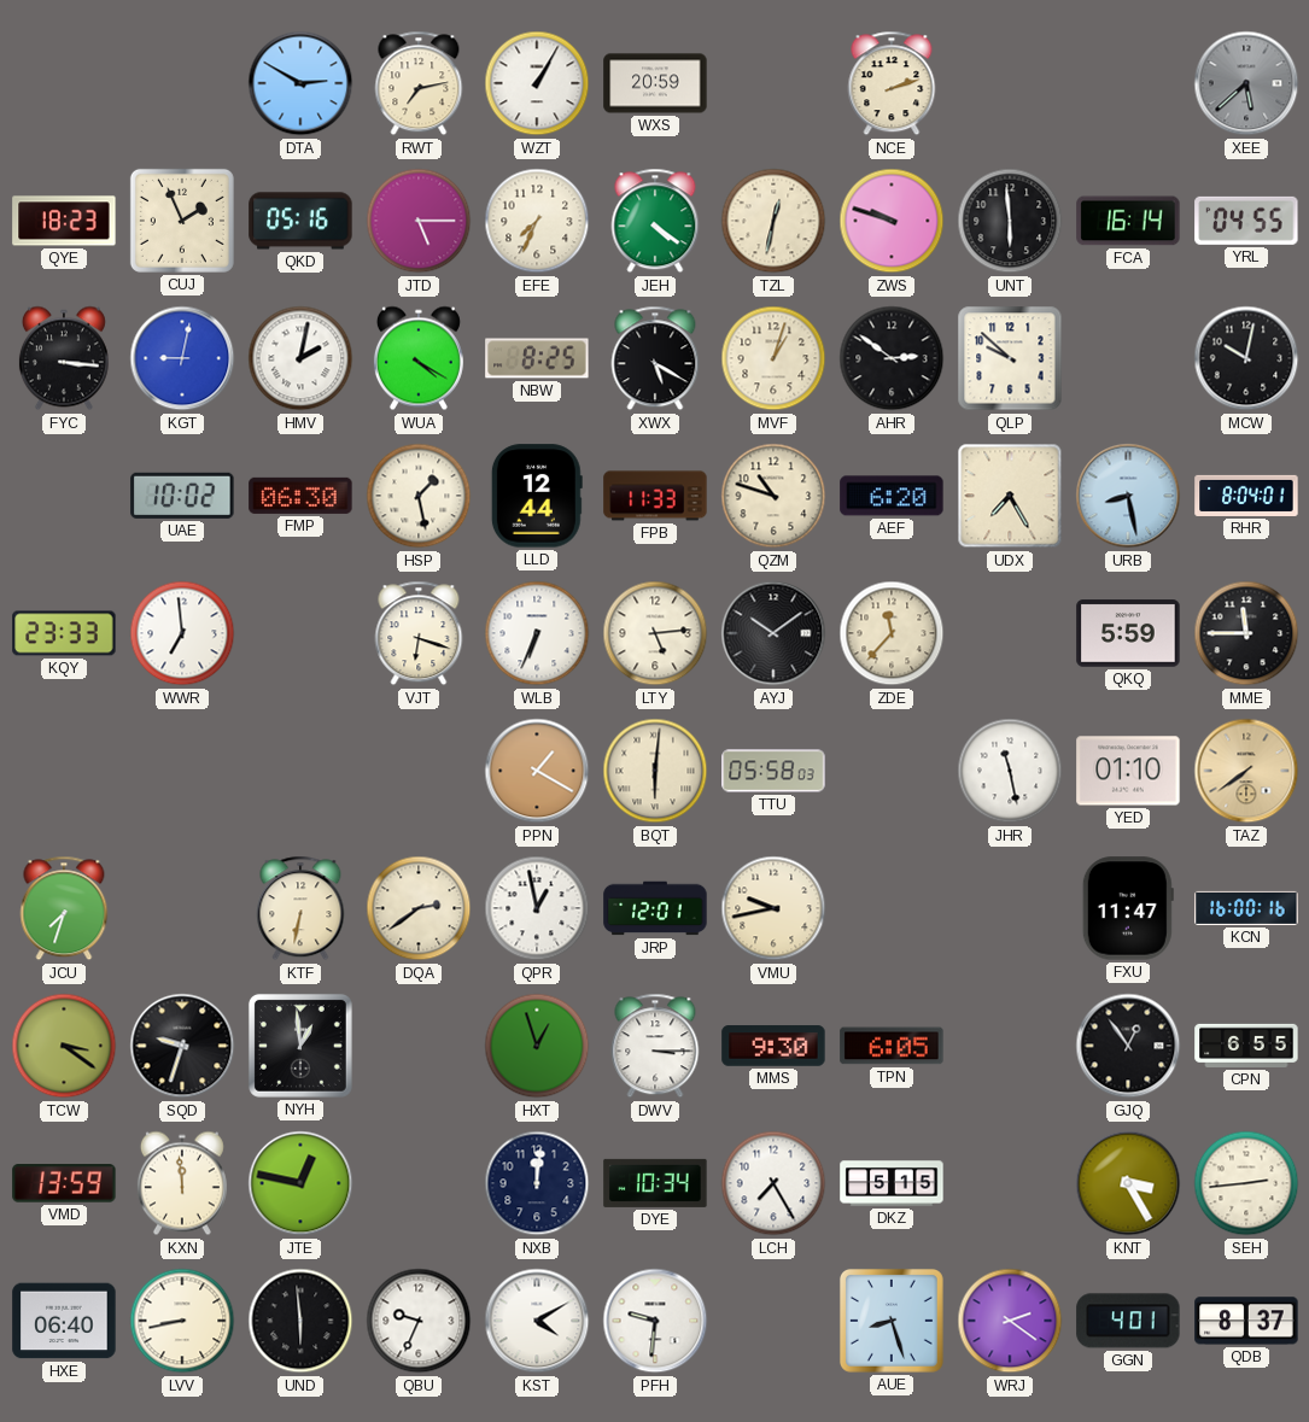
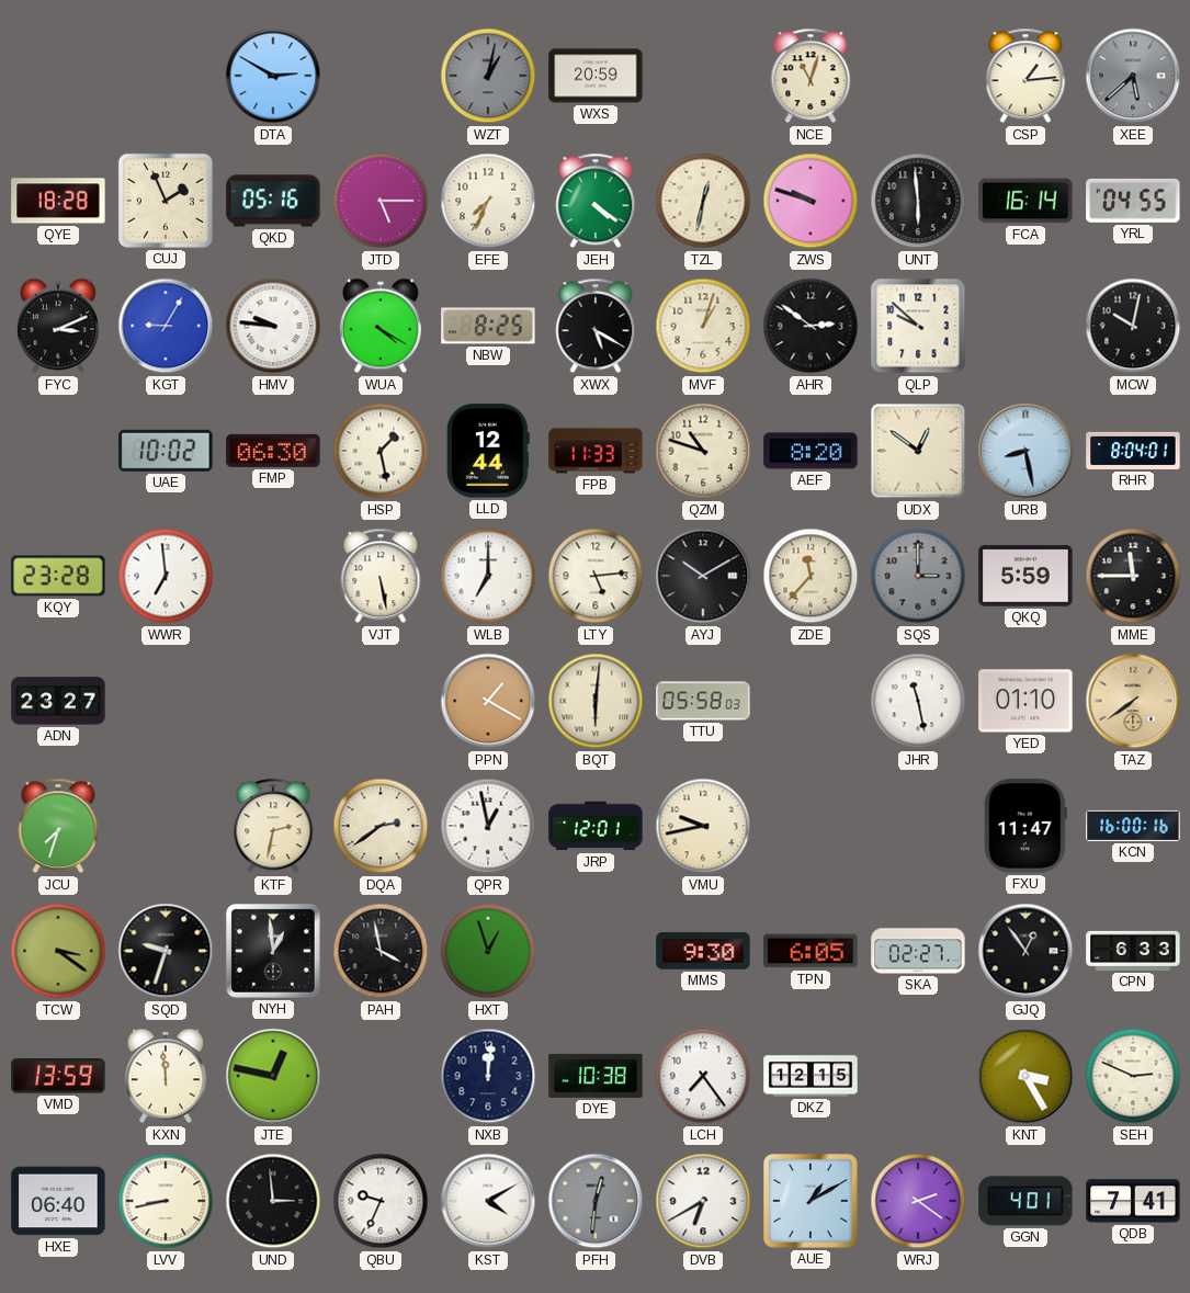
RWT: 7:13 -> none (419, 83)
WZT: 1:05 -> 1:02 (488, 76)
WZT dial: white -> grey (488, 76)
NCE: 2:12 -> 11:03 (811, 76)
CSP: none -> 1:14 (1025, 76)
QYE: 18:23 -> 18:28 (58, 201)
FYC: 3:16 -> 3:11 (58, 326)
KGT: 9:02 -> 9:05 (166, 326)
HMV: 2:02 -> 9:46 (273, 326)
AEF: 6:20 -> 8:20 (811, 451)
UDX: 7:25 -> 12:51 (918, 451)
KQY: 23:33 -> 23:28 (58, 576)
VJT: 6:18 -> 5:28 (381, 576)
WLB: 6:34 -> 7:00 (488, 576)
AYJ: 10:09 -> 10:10 (703, 576)
SQS: none -> 3:00 (918, 576)
ADN: none -> 23:27 (58, 701)
KTF: 6:32 -> 2:32 (273, 826)
PAH: none -> 3:58 (381, 951)
DWV: 3:15 -> none (655, 1046)
SKA: none -> 02:27 (918, 951)
CPN: 6:55 -> 6:33 (1133, 951)
DYE: 10:34 -> 10:38 (596, 1076)
LCH: 7:25 -> 7:24 (703, 1076)
DKZ: 5:15 -> 12:15 (811, 1076)
SEH: 2:44 -> 2:49 (1133, 1076)
UND: 5:59 -> 2:59 (273, 1201)
PFH: 9:31 -> 12:31 (596, 1201)
PFH dial: white -> grey (596, 1201)
DVB: none -> 6:40 (703, 1201)
AUE: 8:27 -> 1:10 (811, 1201)
QDB: 8:37 -> 7:41 (1133, 1201)
